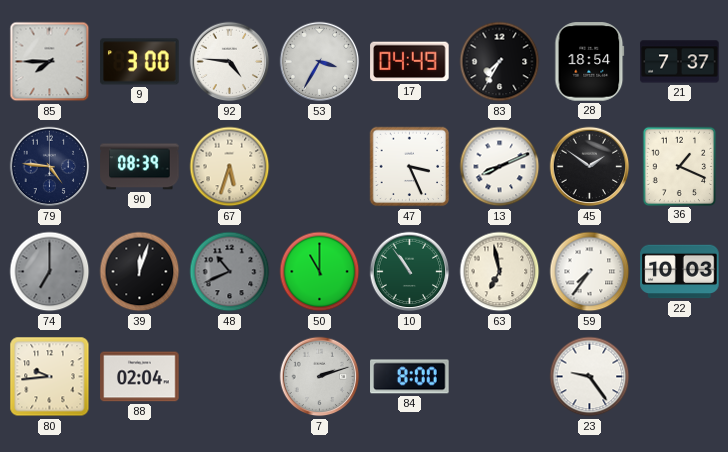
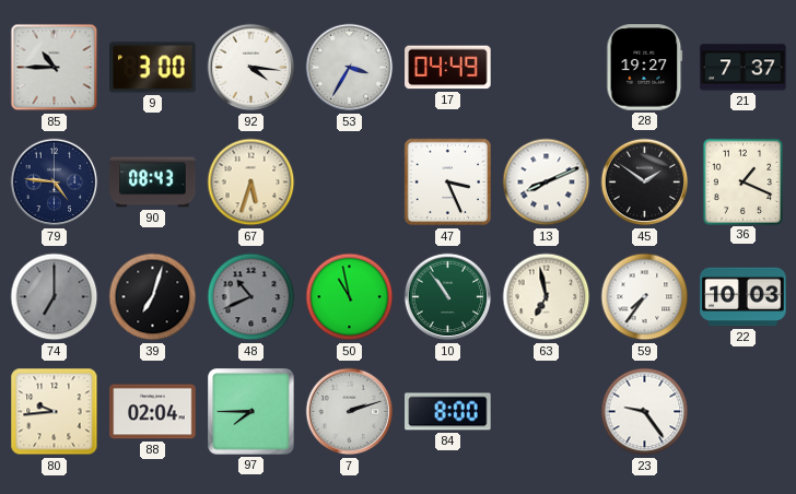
85: 7:45 -> 10:45 (55, 68)
92: 4:46 -> 4:16 (251, 68)
83: 7:35 -> none (500, 62)
28: 18:54 -> 19:27 (645, 68)
90: 08:39 -> 08:43 (153, 183)
39: 12:03 -> 7:03 (153, 297)
50: 11:00 -> 10:58 (350, 297)
97: none -> 7:45 (251, 412)
